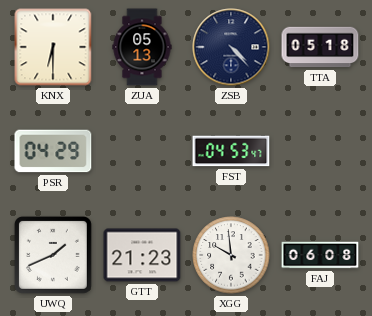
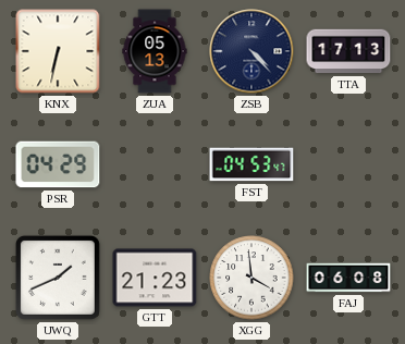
KNX: 6:30 -> 6:32 (58, 51)
TTA: 05:18 -> 17:13 (348, 51)
XGG: 9:59 -> 3:59 (251, 278)
